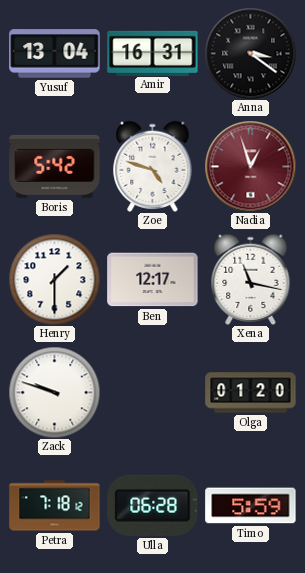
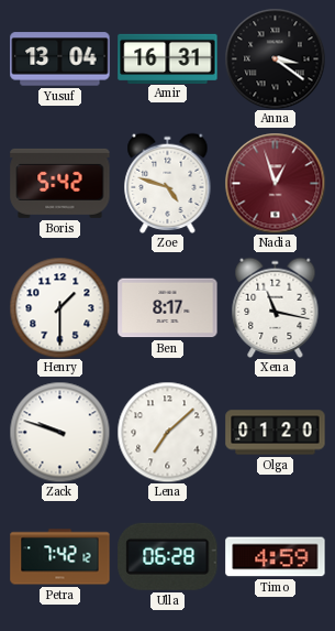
Ben: 12:17 -> 8:17 (168, 308)
Lena: none -> 7:08 (167, 432)
Petra: 7:18 -> 7:42 (60, 557)
Timo: 5:59 -> 4:59 (276, 557)
